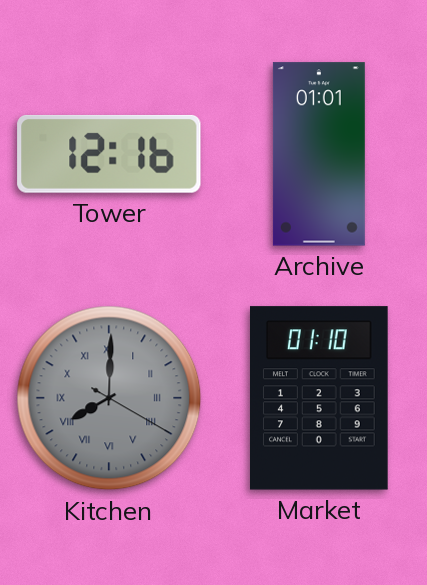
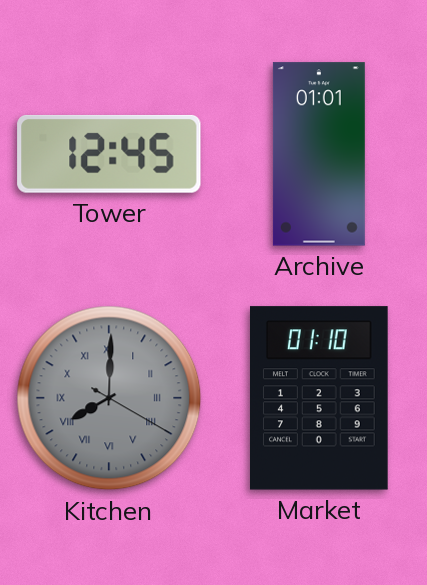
Tower: 12:16 -> 12:45 (109, 154)
